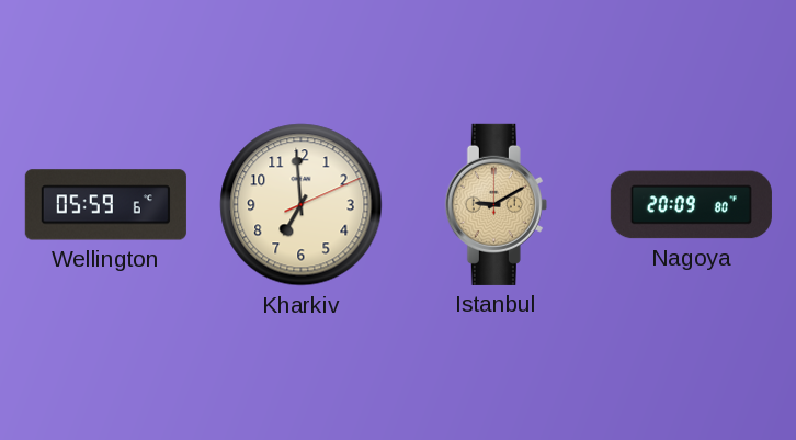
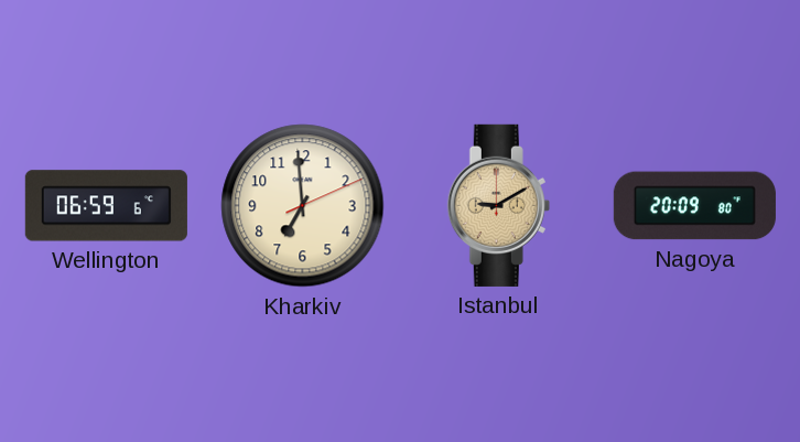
Wellington: 05:59 -> 06:59 (106, 206)
